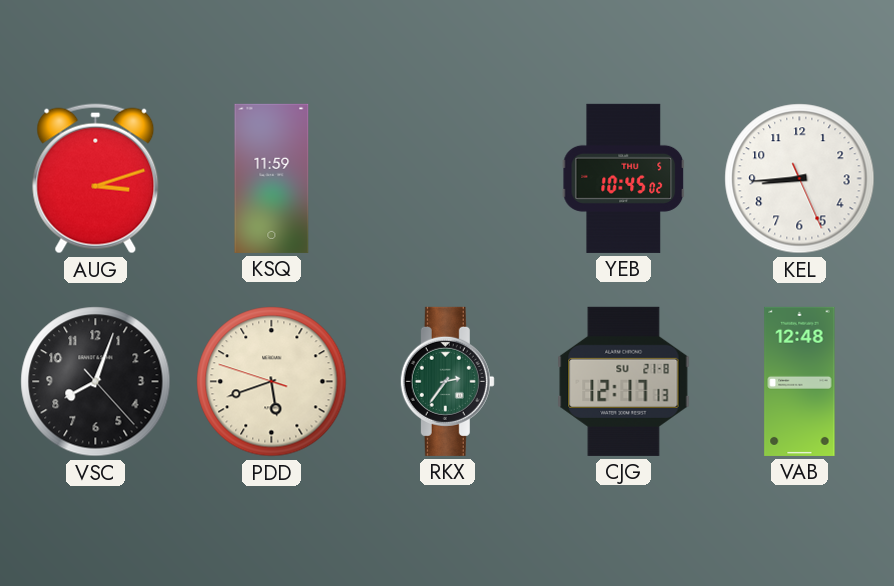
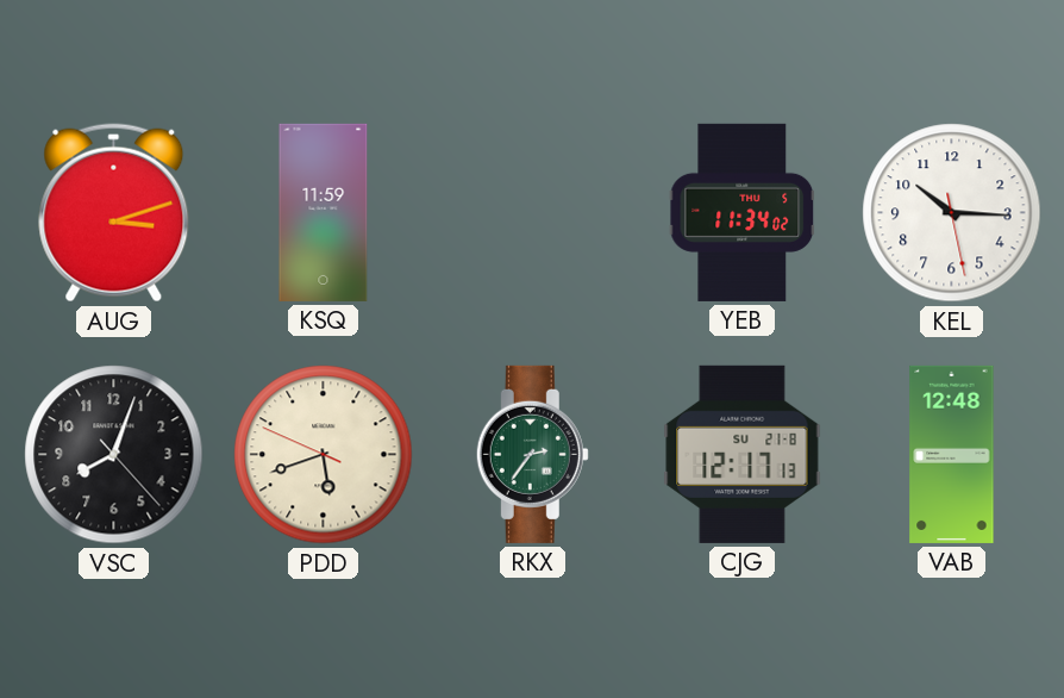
YEB: 10:45 -> 11:34 (743, 212)
KEL: 8:44 -> 10:15 (952, 213)
PDD: 5:41:48 -> 5:41:49 (324, 455)
